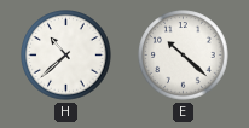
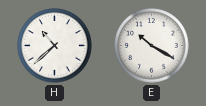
E: 10:22 -> 10:20 (152, 46)
